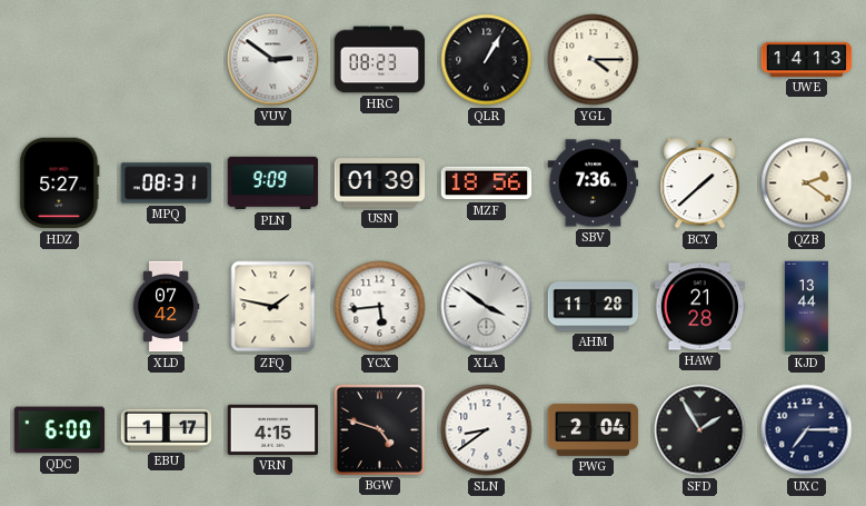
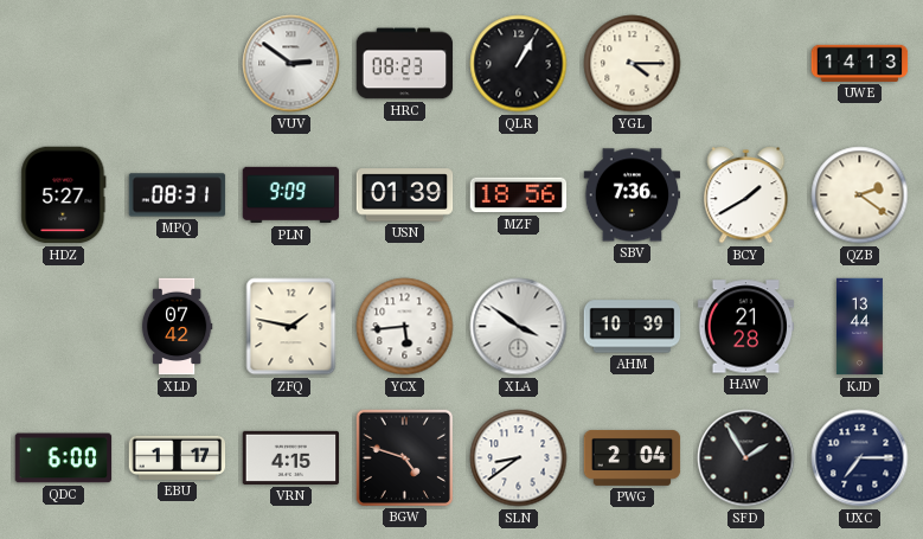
BCY: 1:38 -> 1:40 (746, 195)
AHM: 11:28 -> 10:39 (633, 327)
